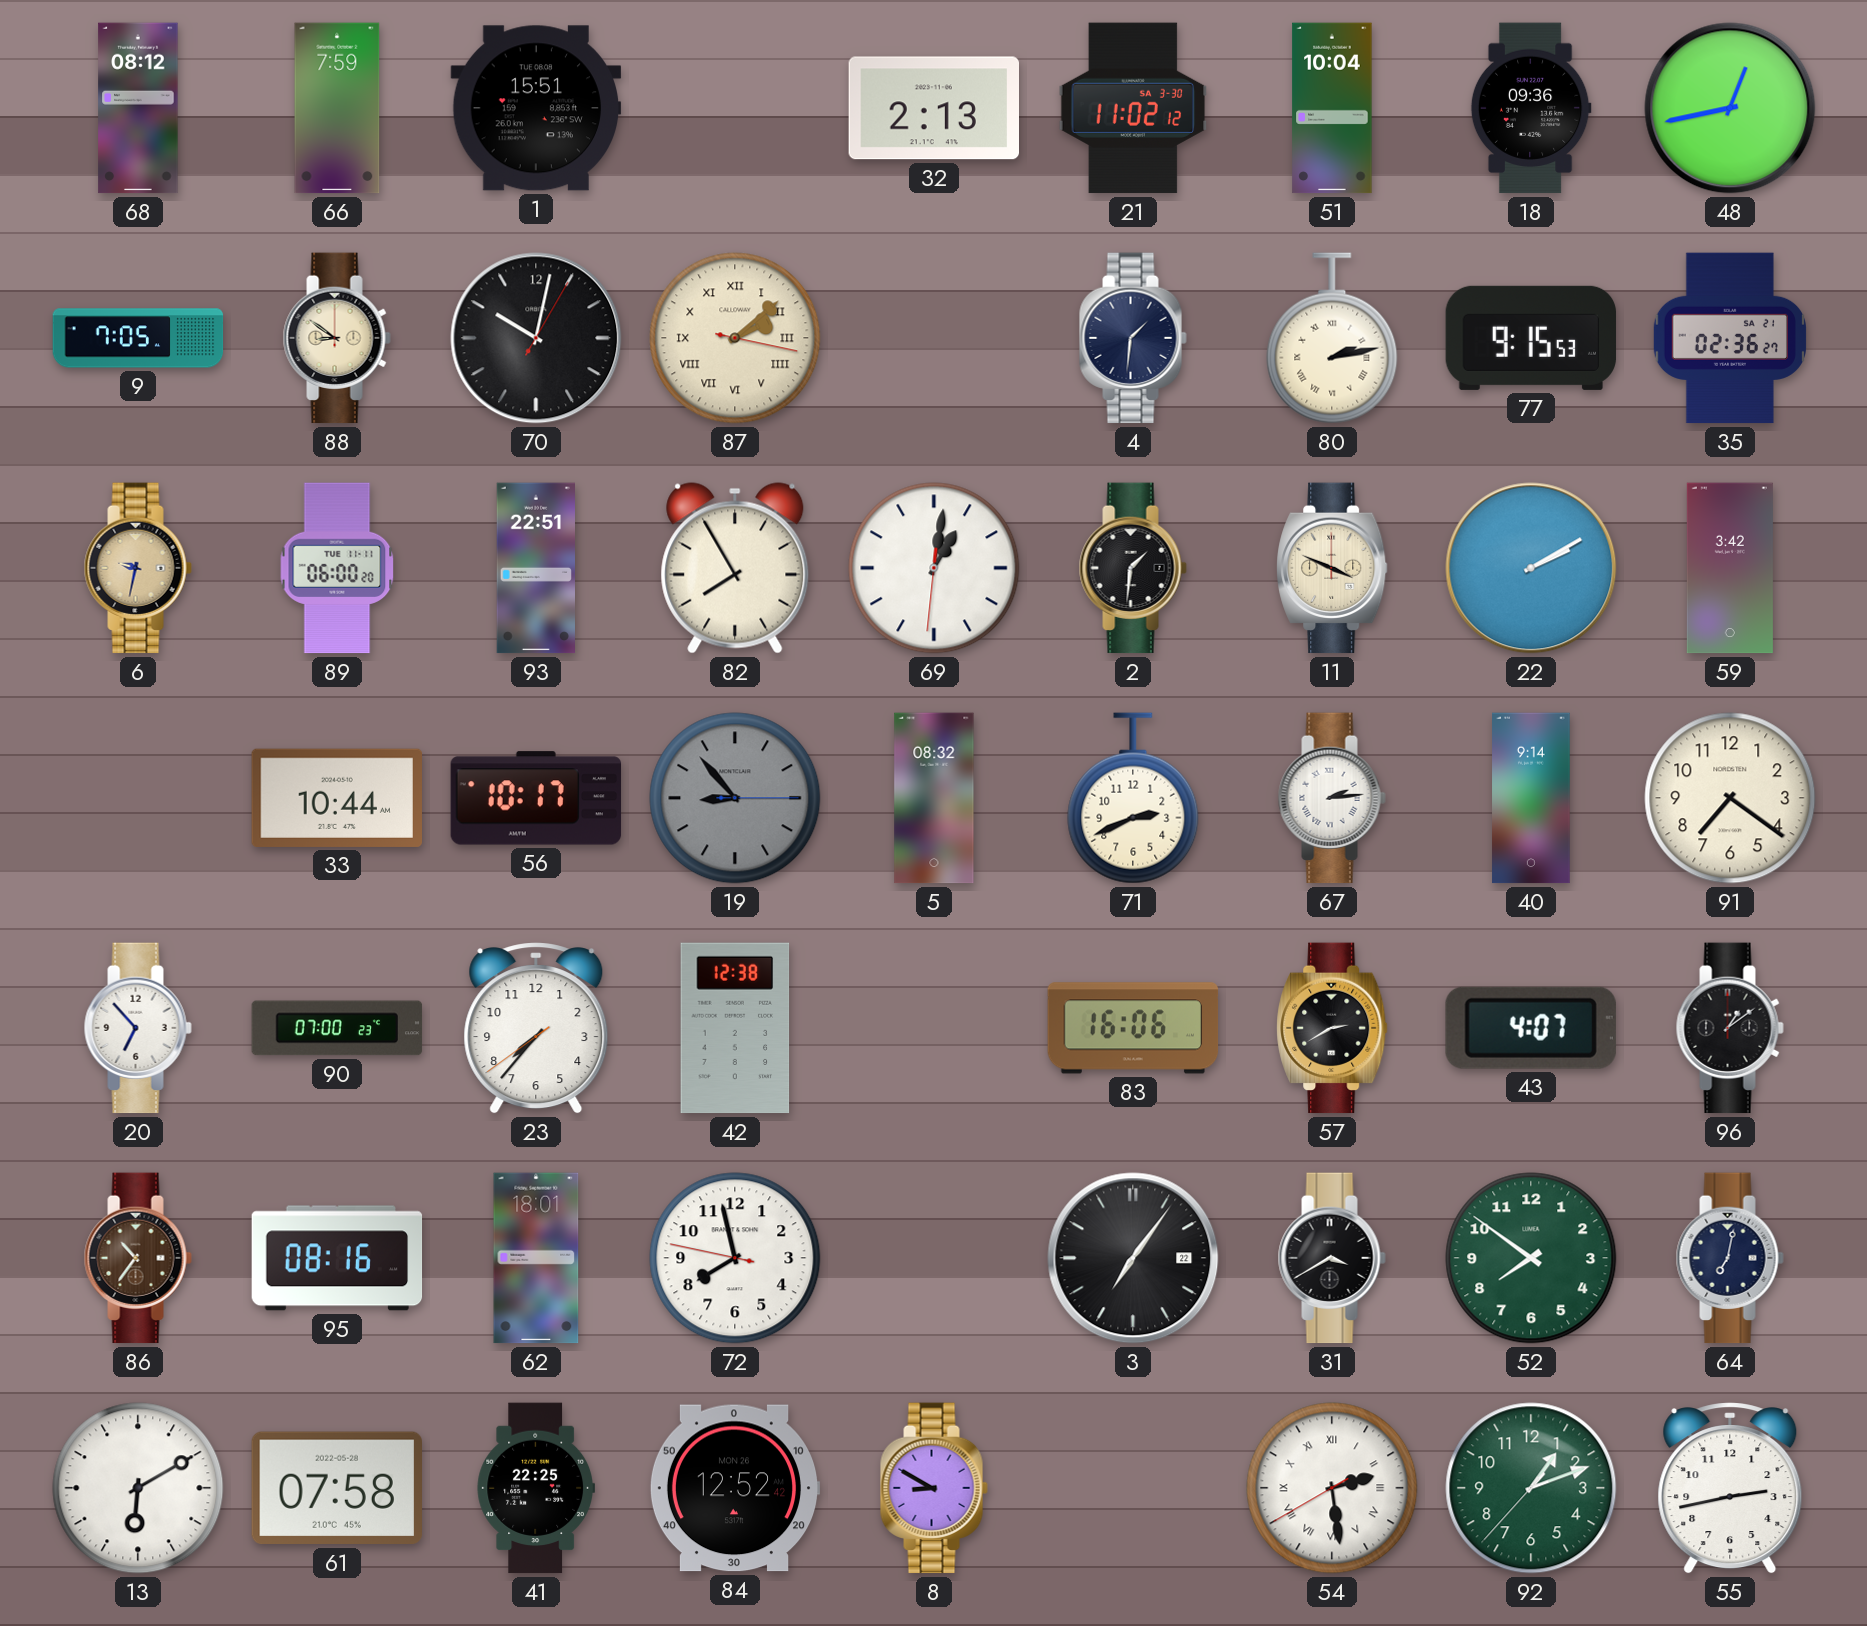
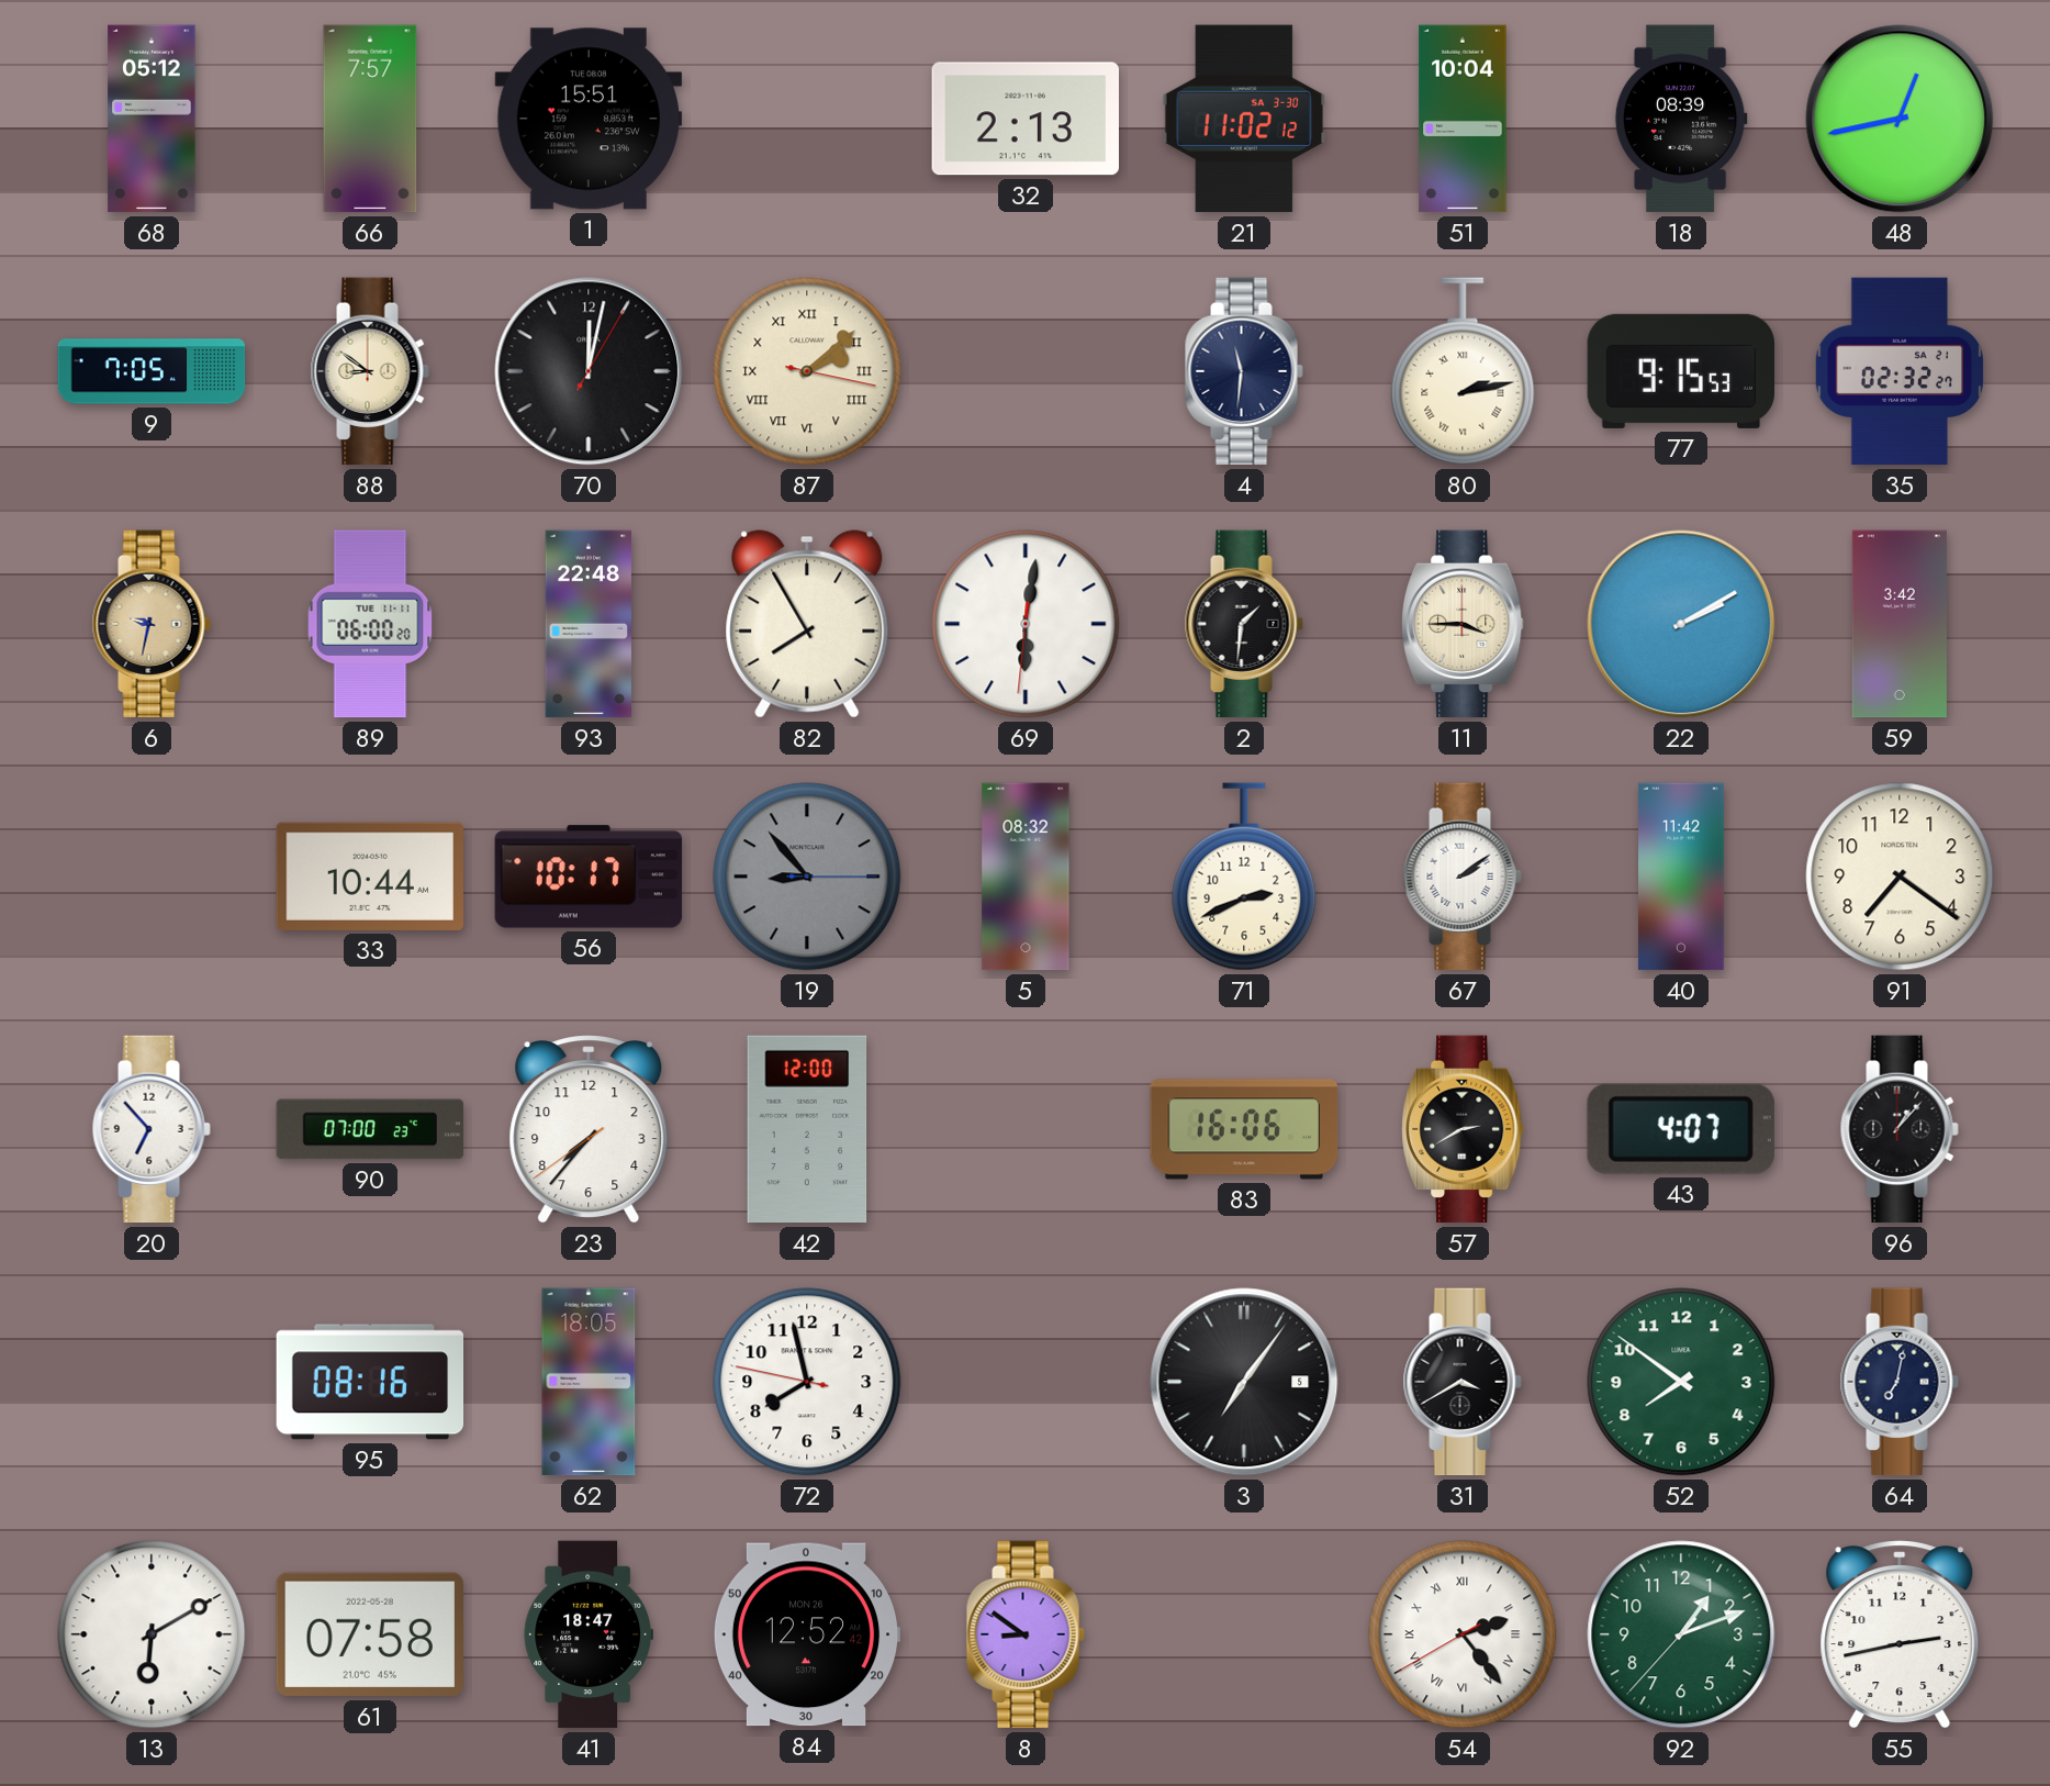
68: 08:12 -> 05:12 (152, 119)
66: 7:59 -> 7:57 (370, 119)
18: 09:36 -> 08:39 (1681, 119)
70: 10:02 -> 12:02 (589, 371)
4: 1:31 -> 11:31 (1244, 371)
35: 02:36 -> 02:32 (1898, 371)
93: 22:51 -> 22:48 (589, 624)
69: 1:01 -> 6:01 (1026, 624)
11: 3:49 -> 3:45 (1463, 624)
67: 2:14 -> 2:09 (1463, 877)
40: 9:14 -> 11:42 (1681, 877)
42: 12:38 -> 12:00 (807, 1129)
96: 1:09 -> 1:07 (1900, 1129)
86: 10:36 -> none (138, 1258)
62: 18:01 -> 18:05 (589, 1382)
3 date: 22 -> 5 (1244, 1382)
41: 22:25 -> 18:47 (587, 1634)
8: 8:50 -> 8:51 (1026, 1634)
54: 2:28 -> 2:23 (1463, 1634)
